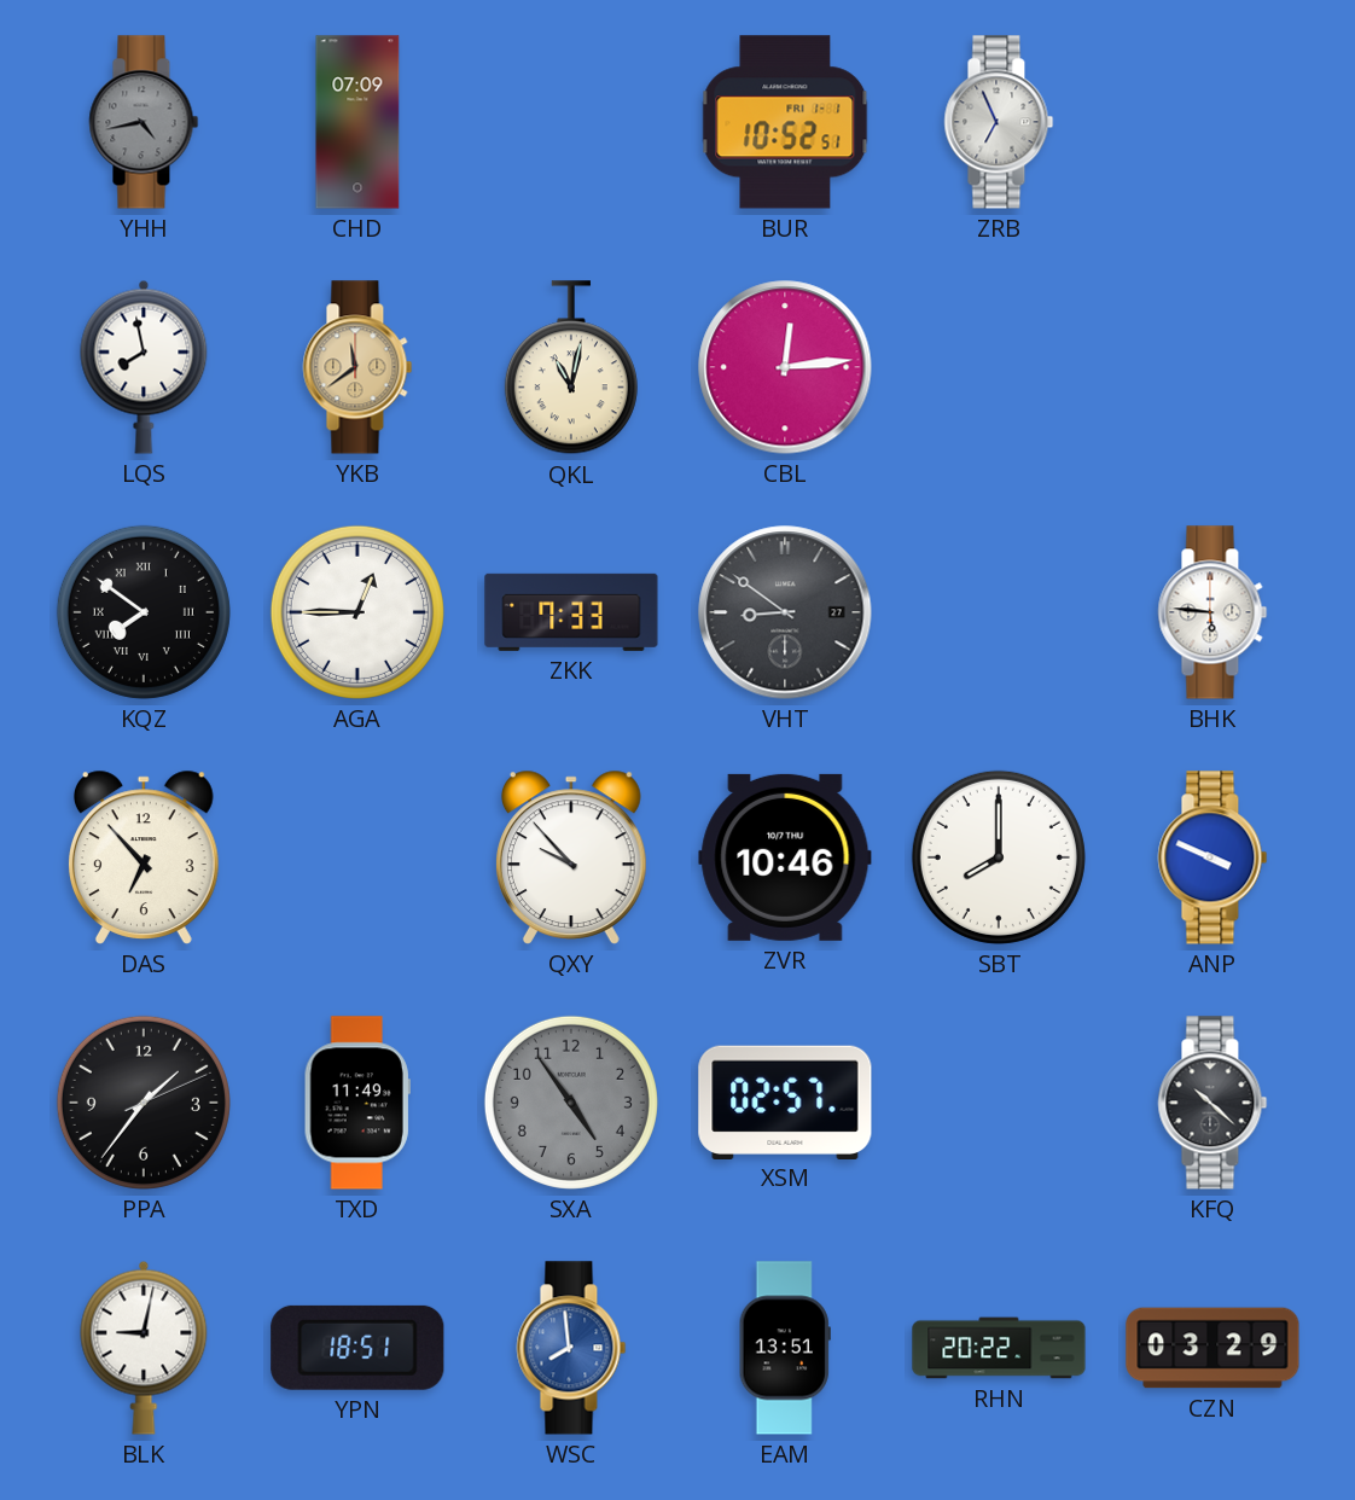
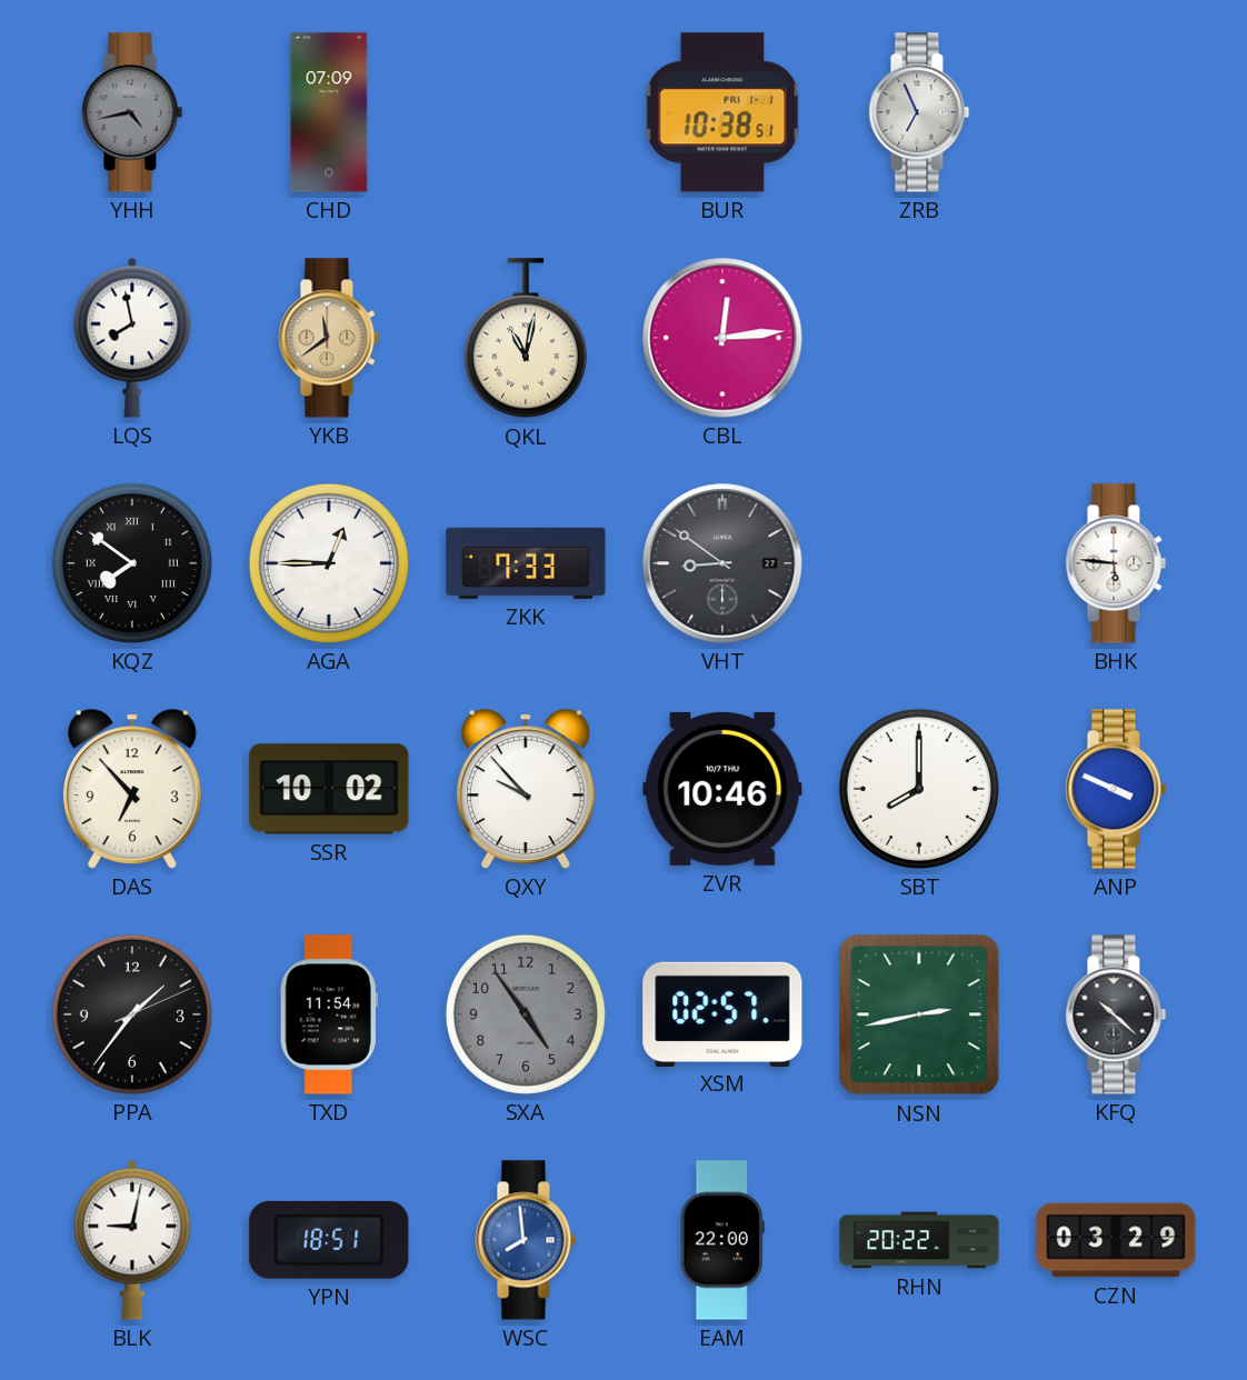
BUR: 10:52 -> 10:38 (722, 112)
SSR: none -> 10:02 (329, 789)
TXD: 11:49 -> 11:54 (329, 1014)
NSN: none -> 2:43 (919, 1014)
EAM: 13:51 -> 22:00 (722, 1240)
